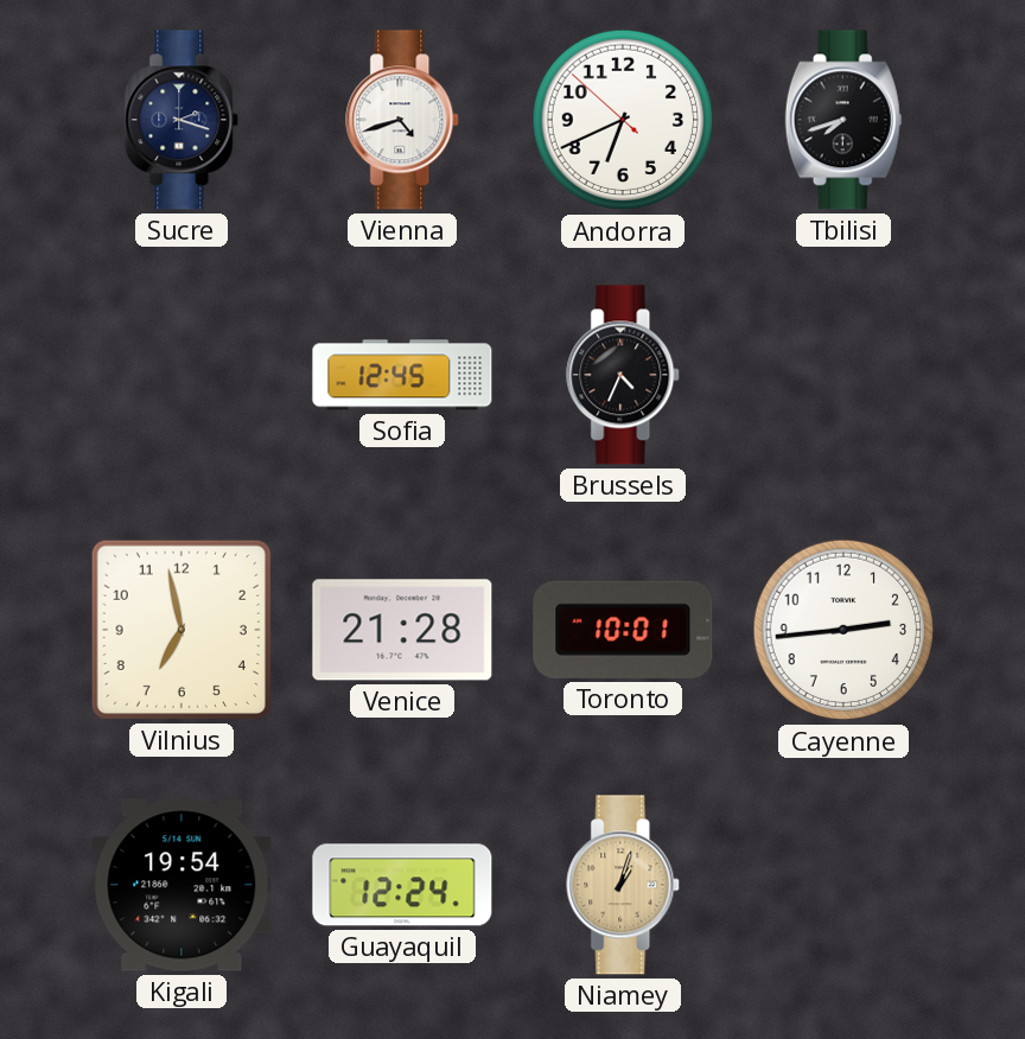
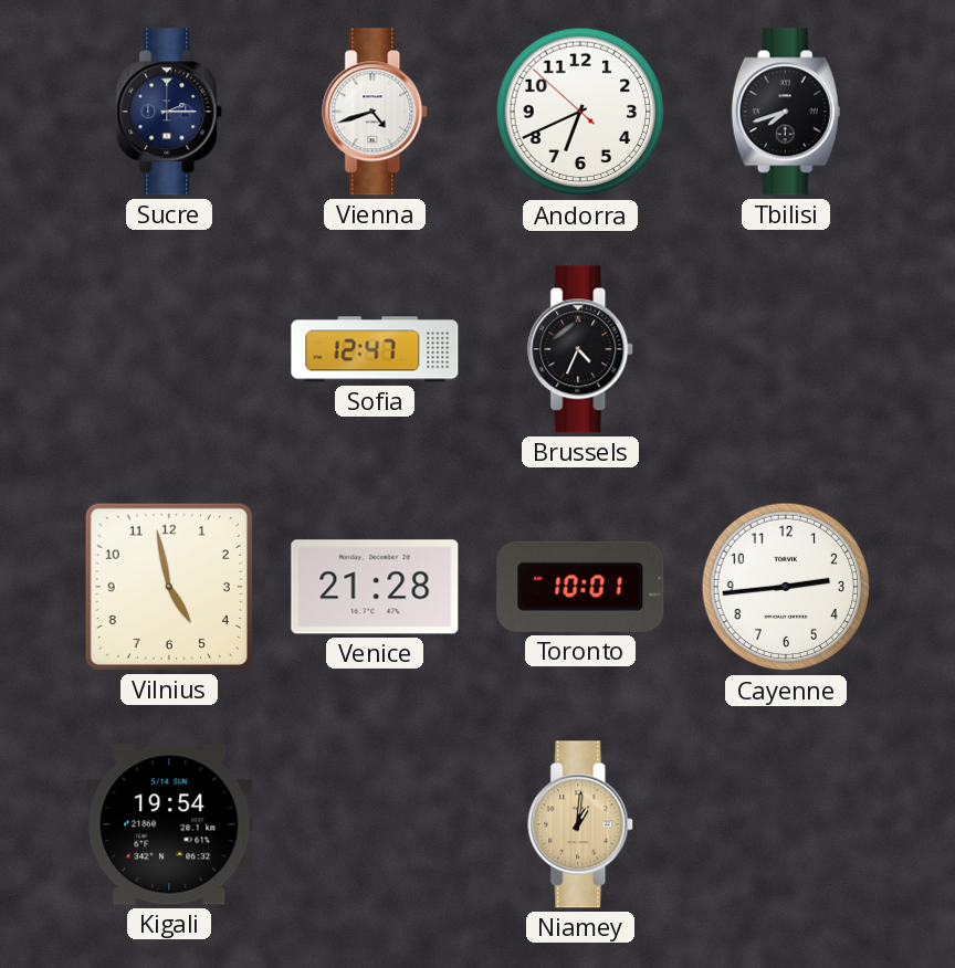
Sucre: 2:18 -> 2:15 (170, 112)
Sofia: 12:45 -> 12:47 (375, 349)
Vilnius: 6:58 -> 4:58 (169, 587)
Guayaquil: 12:24 -> none (402, 885)
Niamey: 1:03 -> 1:01 (581, 824)
